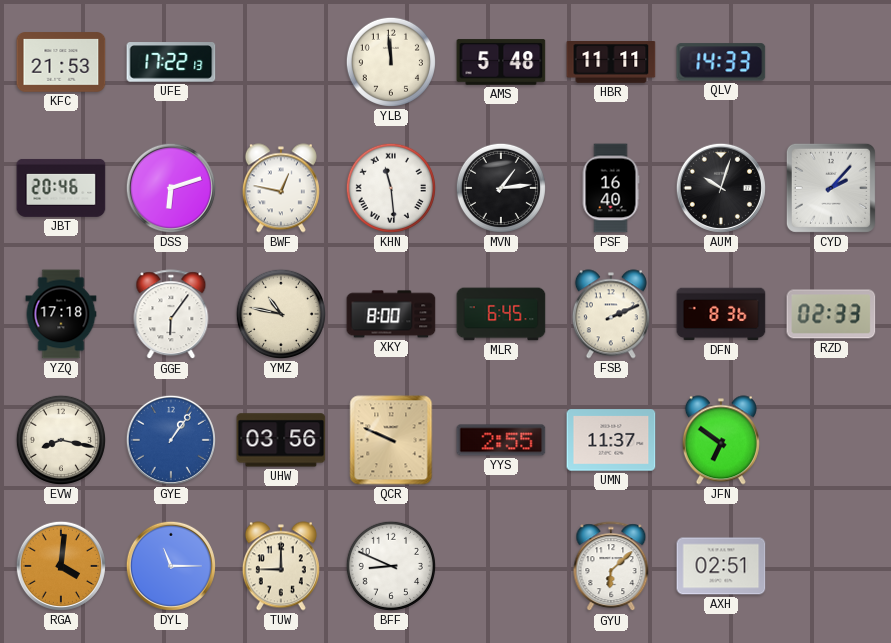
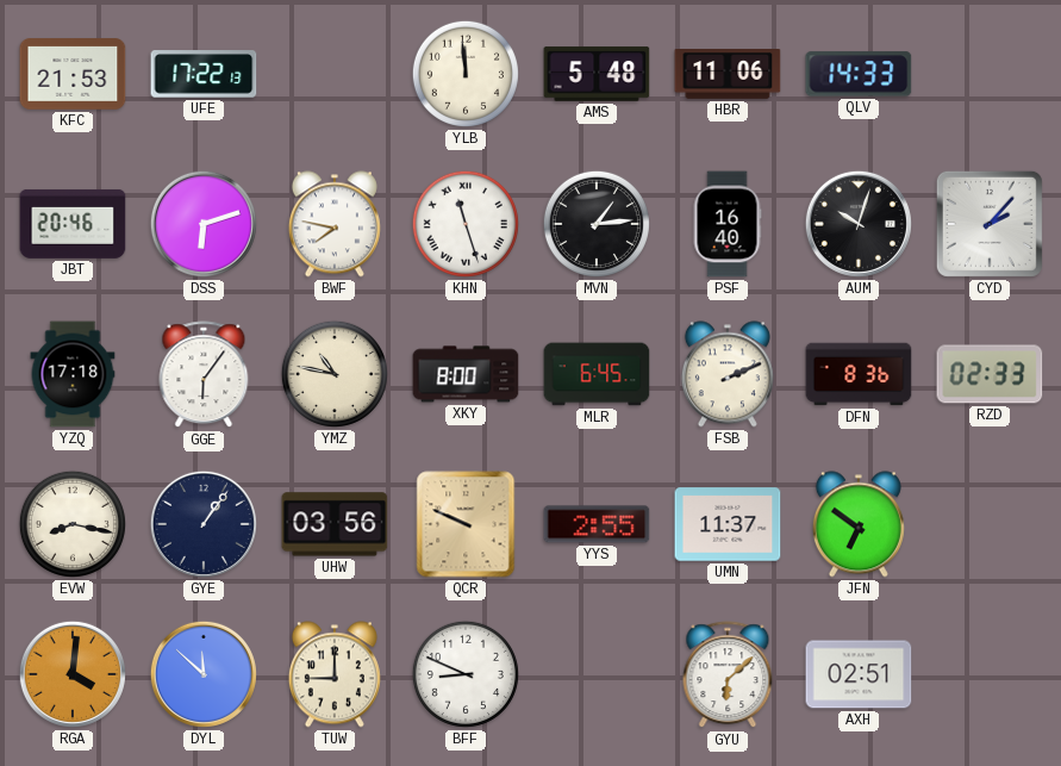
HBR: 11:11 -> 11:06 (728, 75)
BWF: 12:47 -> 7:47 (335, 224)
KHN: 11:29 -> 11:27 (466, 224)
GYE dial: blue -> navy (204, 524)
DYL: 11:15 -> 11:52 (204, 674)
